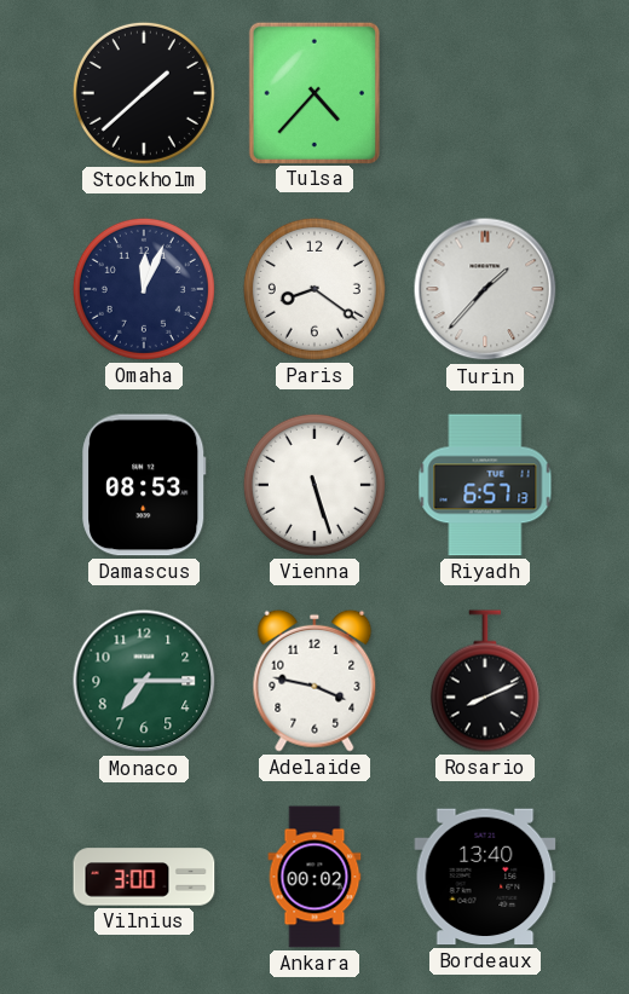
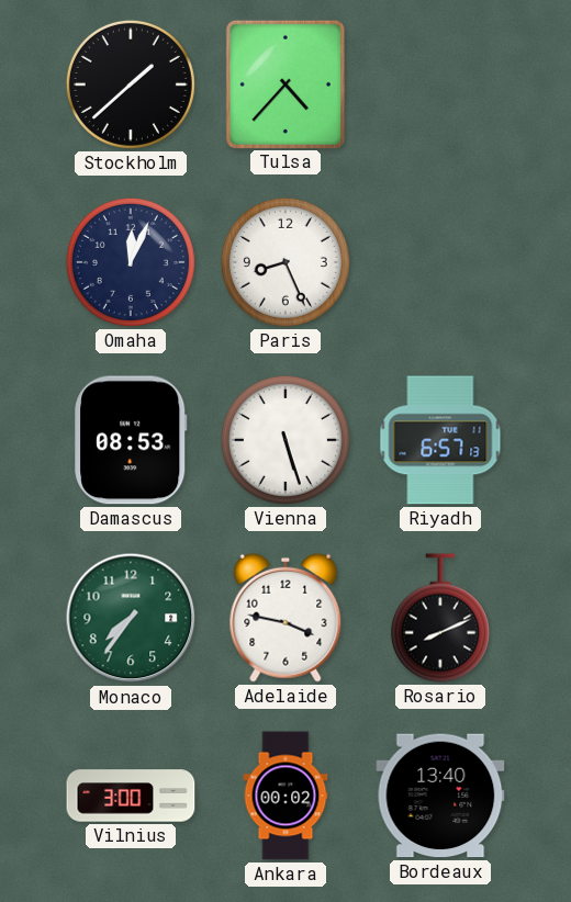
Paris: 8:21 -> 8:26 (285, 262)
Turin: 1:37 -> none (485, 289)
Monaco: 7:15 -> 7:36 (131, 618)
